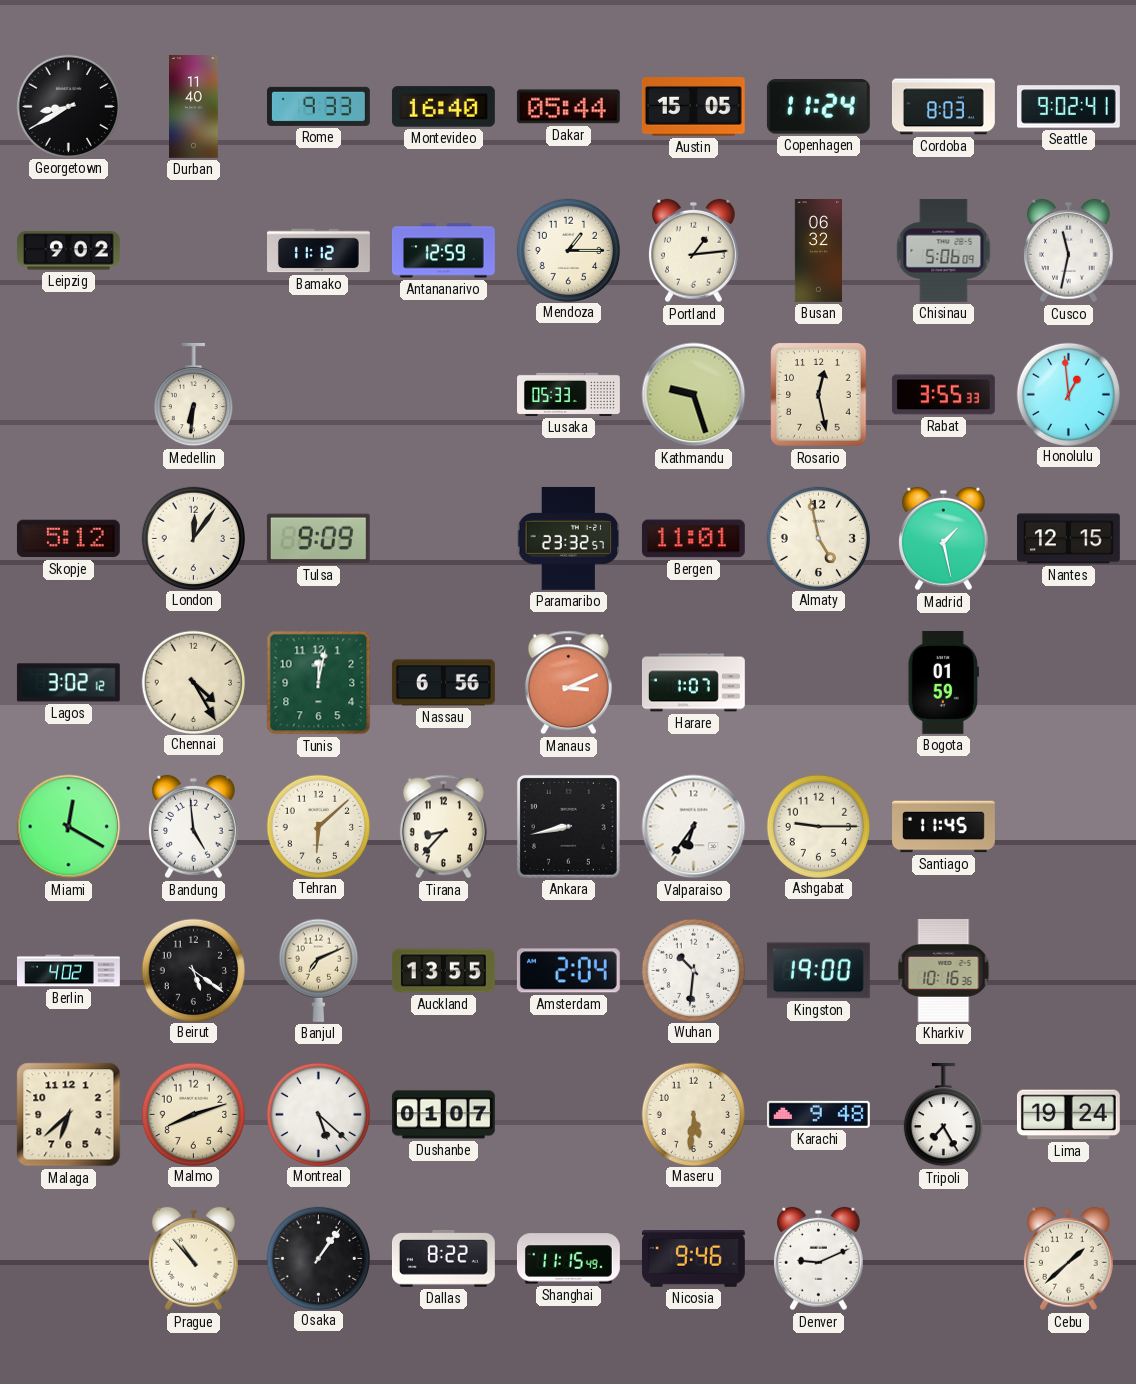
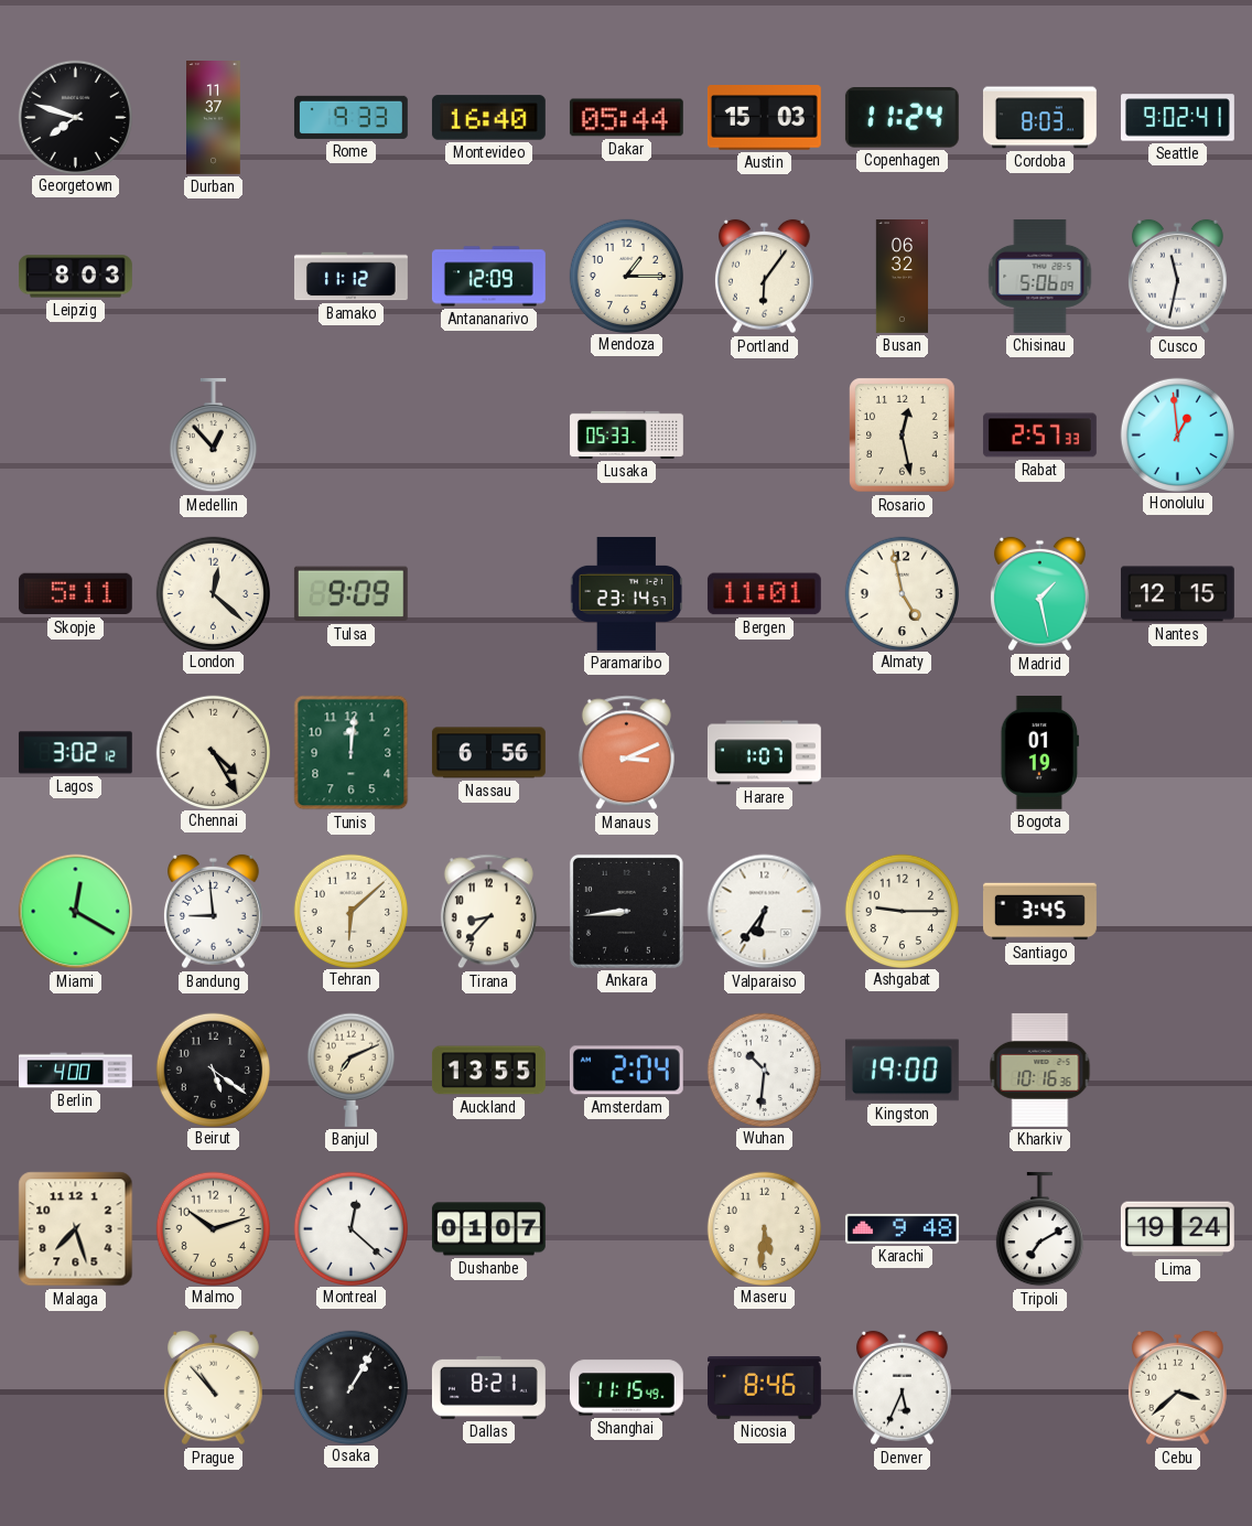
Georgetown: 8:40 -> 7:48 (75, 117)
Durban: 11:40 -> 11:37 (214, 118)
Austin: 15:05 -> 15:03 (764, 118)
Leipzig: 9:02 -> 8:03 (75, 277)
Antananarivo: 12:59 -> 12:09 (488, 277)
Portland: 1:14 -> 6:06 (764, 277)
Medellin: 6:31 -> 12:53 (213, 436)
Kathmandu: 9:27 -> none (694, 395)
Rabat: 3:55 -> 2:57 (1039, 436)
Skopje: 5:12 -> 5:11 (75, 594)
London: 12:06 -> 12:22 (213, 593)
Paramaribo: 23:32 -> 23:14 (627, 593)
Tunis: 12:02 -> 12:01 (352, 753)
Bogota: 01:59 -> 01:19 (1039, 752)
Bandung: 4:59 -> 8:59 (213, 912)
Ankara: 8:43 -> 8:44 (626, 911)
Santiago: 11:45 -> 3:45 (1040, 912)
Berlin: 4:02 -> 4:00 (76, 1071)
Malaga: 6:38 -> 7:27 (76, 1229)
Malmo: 8:12 -> 10:12 (213, 1228)
Montreal: 5:22 -> 12:22 (350, 1228)
Tripoli: 7:25 -> 7:10 (1039, 1229)
Osaka: 1:06 -> 1:05 (350, 1387)
Dallas: 8:22 -> 8:21 (488, 1387)
Nicosia: 9:46 -> 8:46 (764, 1388)
Denver: 9:11 -> 5:34 (902, 1388)
Cebu: 1:38 -> 3:38 (1177, 1388)
